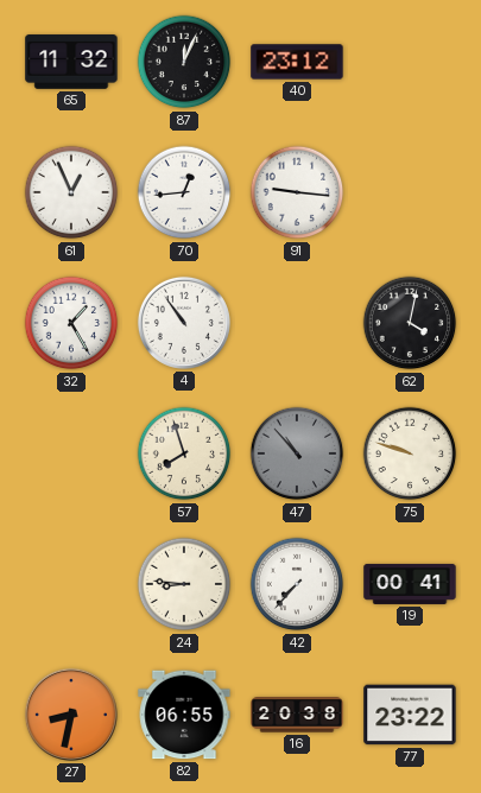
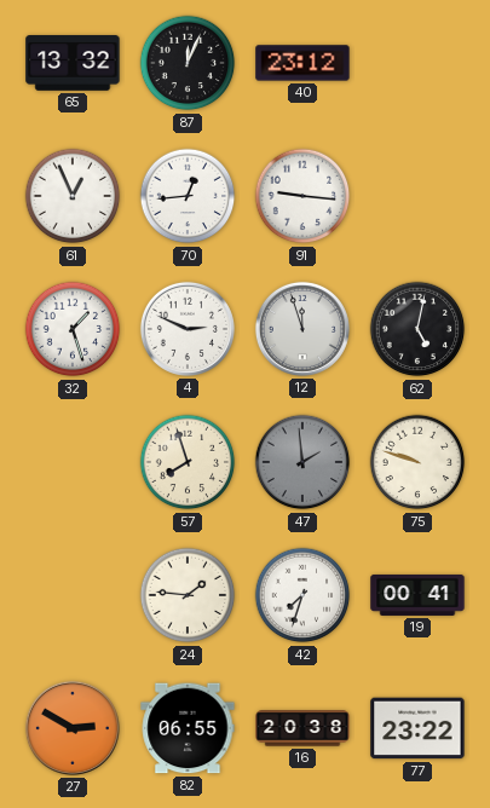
65: 11:32 -> 13:32 (73, 63)
32: 1:25 -> 1:27 (73, 329)
4: 10:54 -> 2:49 (188, 329)
12: none -> 11:57 (302, 329)
62: 4:02 -> 5:02 (417, 329)
47: 10:53 -> 1:59 (302, 462)
24: 8:46 -> 1:46 (188, 595)
42: 7:37 -> 7:33 (302, 595)
27: 8:32 -> 2:50 (73, 728)
